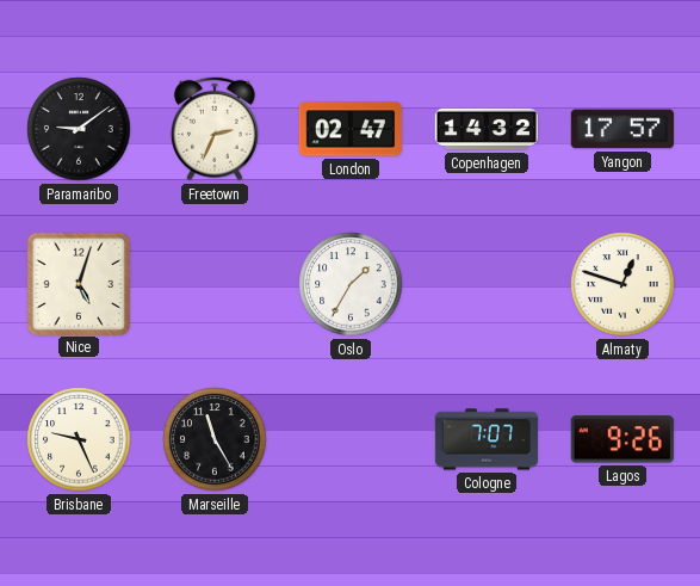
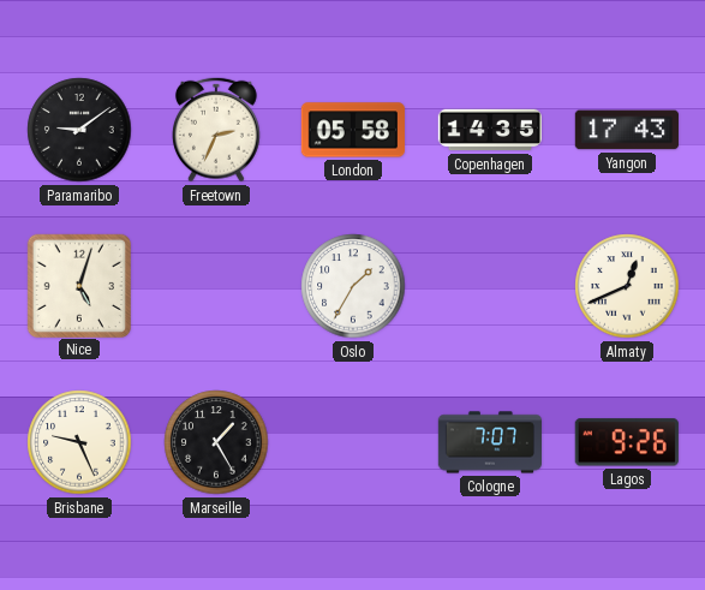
London: 02:47 -> 05:58 (353, 130)
Copenhagen: 14:32 -> 14:35 (489, 130)
Yangon: 17:57 -> 17:43 (627, 130)
Almaty: 12:48 -> 12:41 (627, 286)
Marseille: 11:25 -> 1:25 (216, 442)
